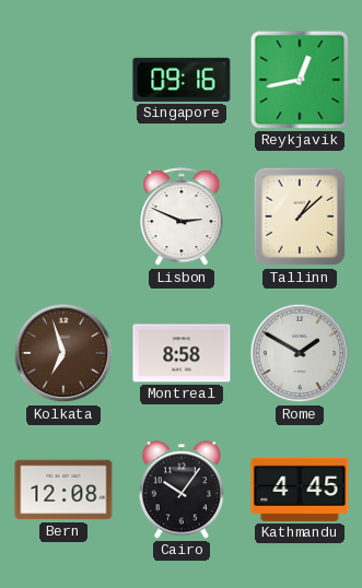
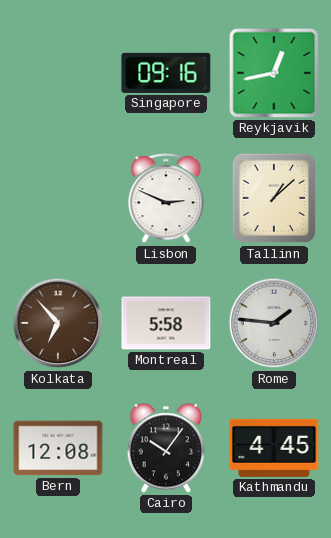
Kolkata: 6:57 -> 6:53 (58, 323)
Montreal: 8:58 -> 5:58 (166, 323)
Rome: 1:50 -> 1:46 (274, 323)
